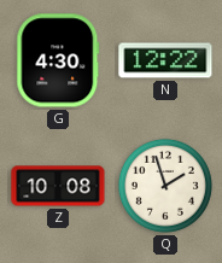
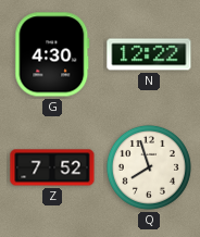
Z: 10:08 -> 7:52 (52, 167)
Q: 1:57 -> 7:57 (149, 167)
